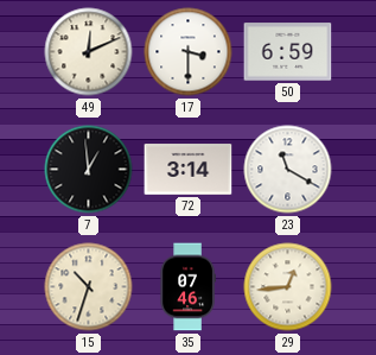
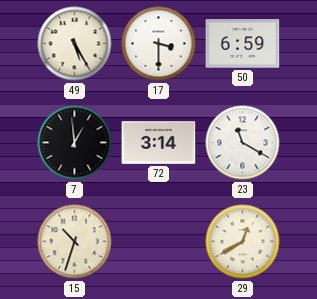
49: 12:11 -> 5:25 (75, 44)
35: 07:46 -> none (187, 287)
29: 12:44 -> 12:40 (243, 242)
